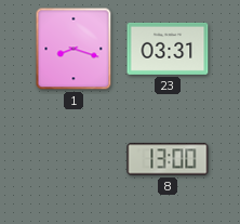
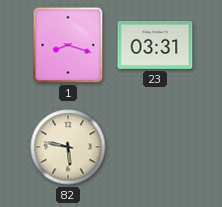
82: none -> 5:47 (68, 147)
8: 13:00 -> none (168, 159)
